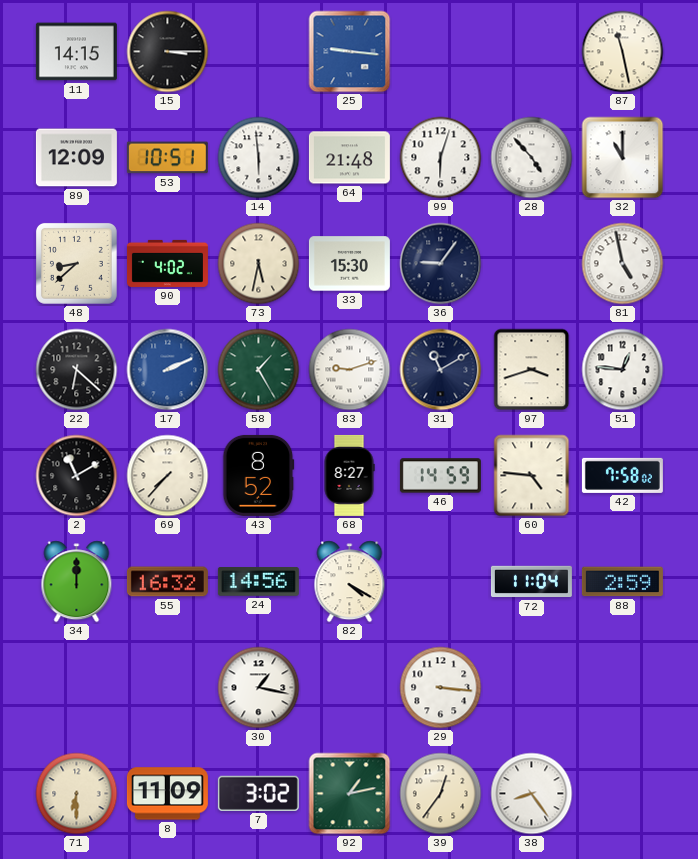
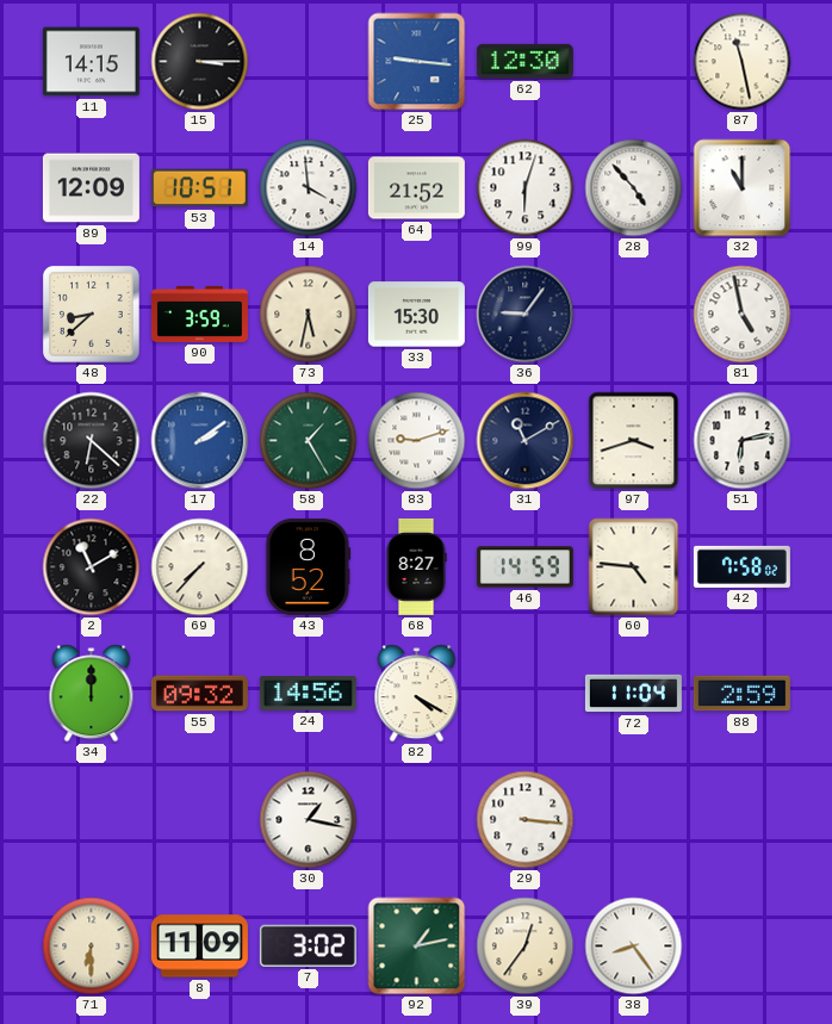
62: none -> 12:30 (524, 61)
14: 5:59 -> 3:59 (309, 188)
64: 21:48 -> 21:52 (416, 188)
90: 4:02 -> 3:59 (199, 314)
17: 2:11 -> 2:09 (200, 441)
51: 12:46 -> 6:13 (743, 441)
55: 16:32 -> 09:32 (199, 694)
